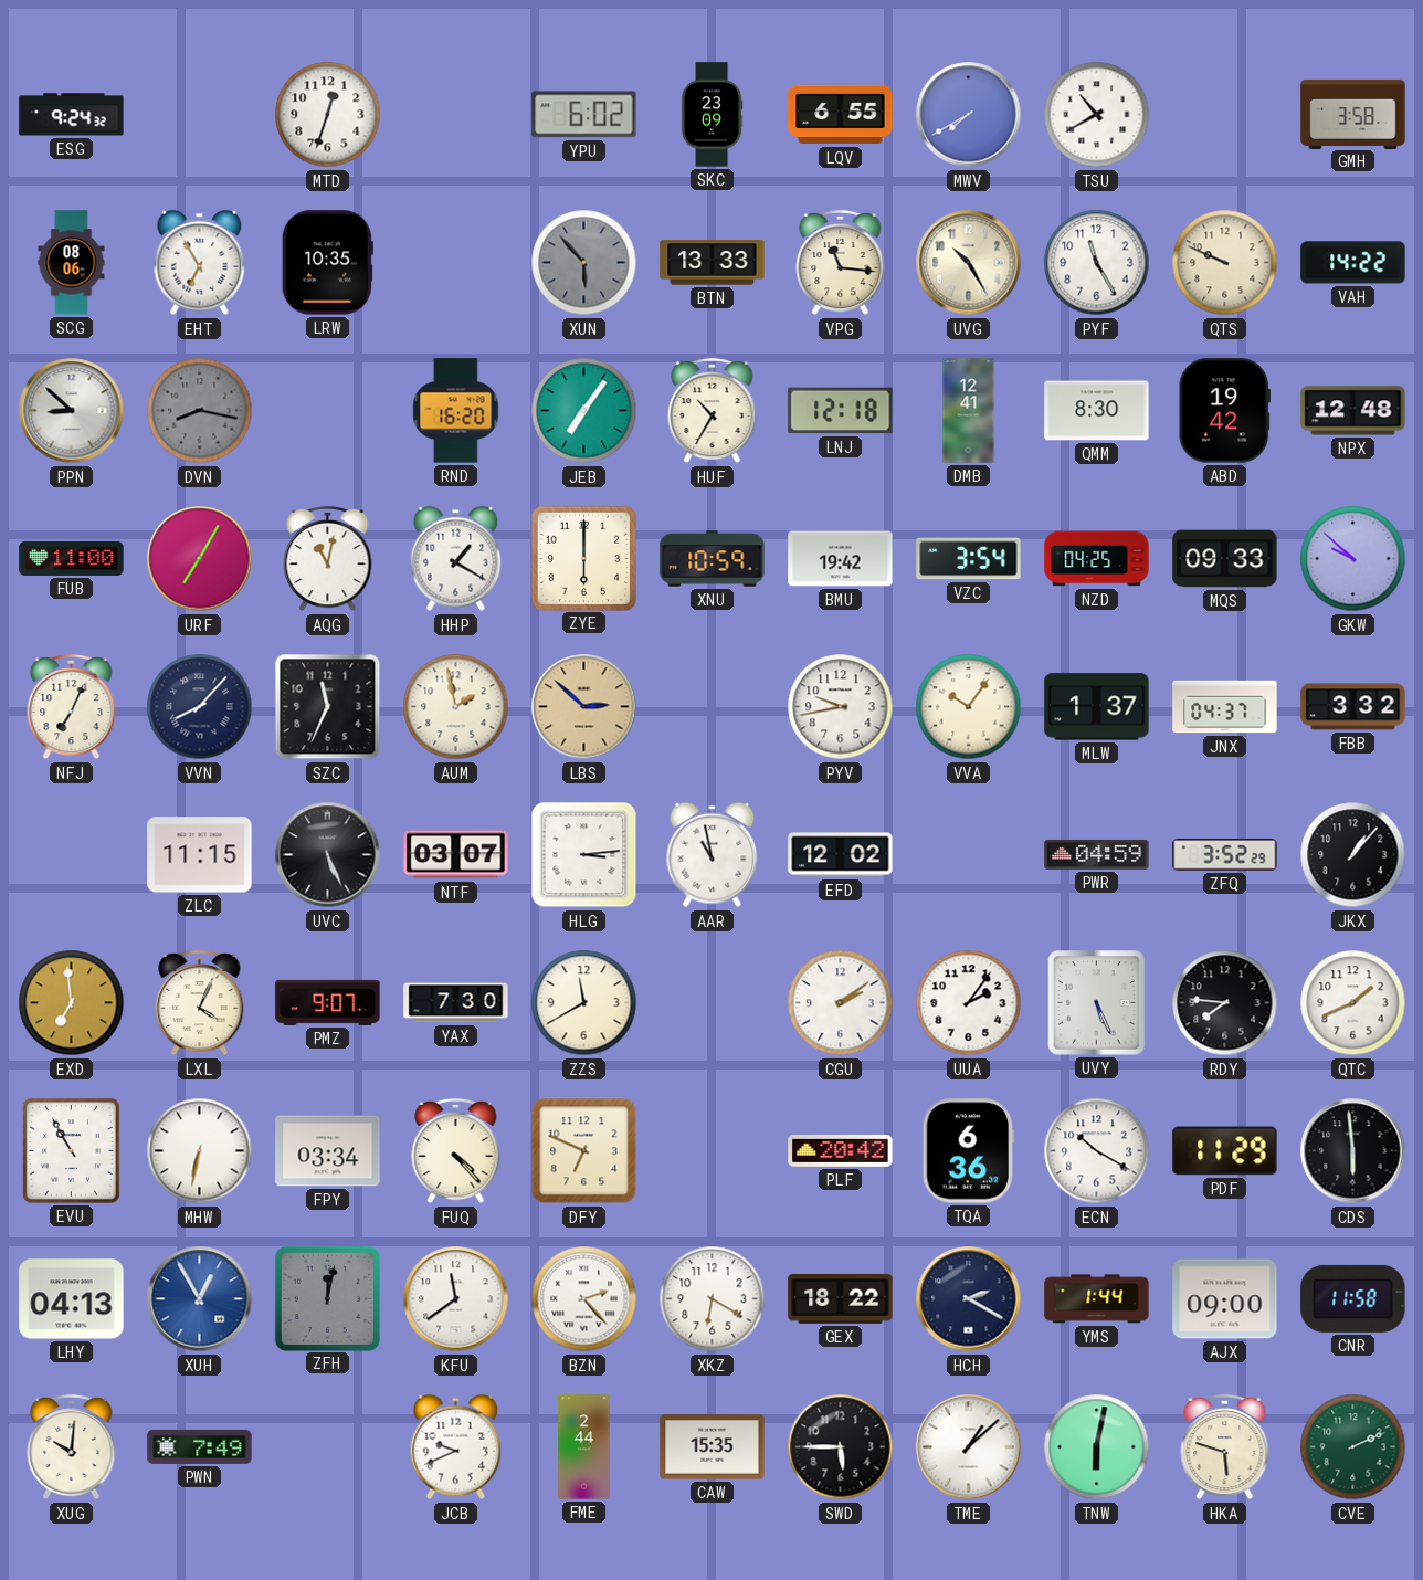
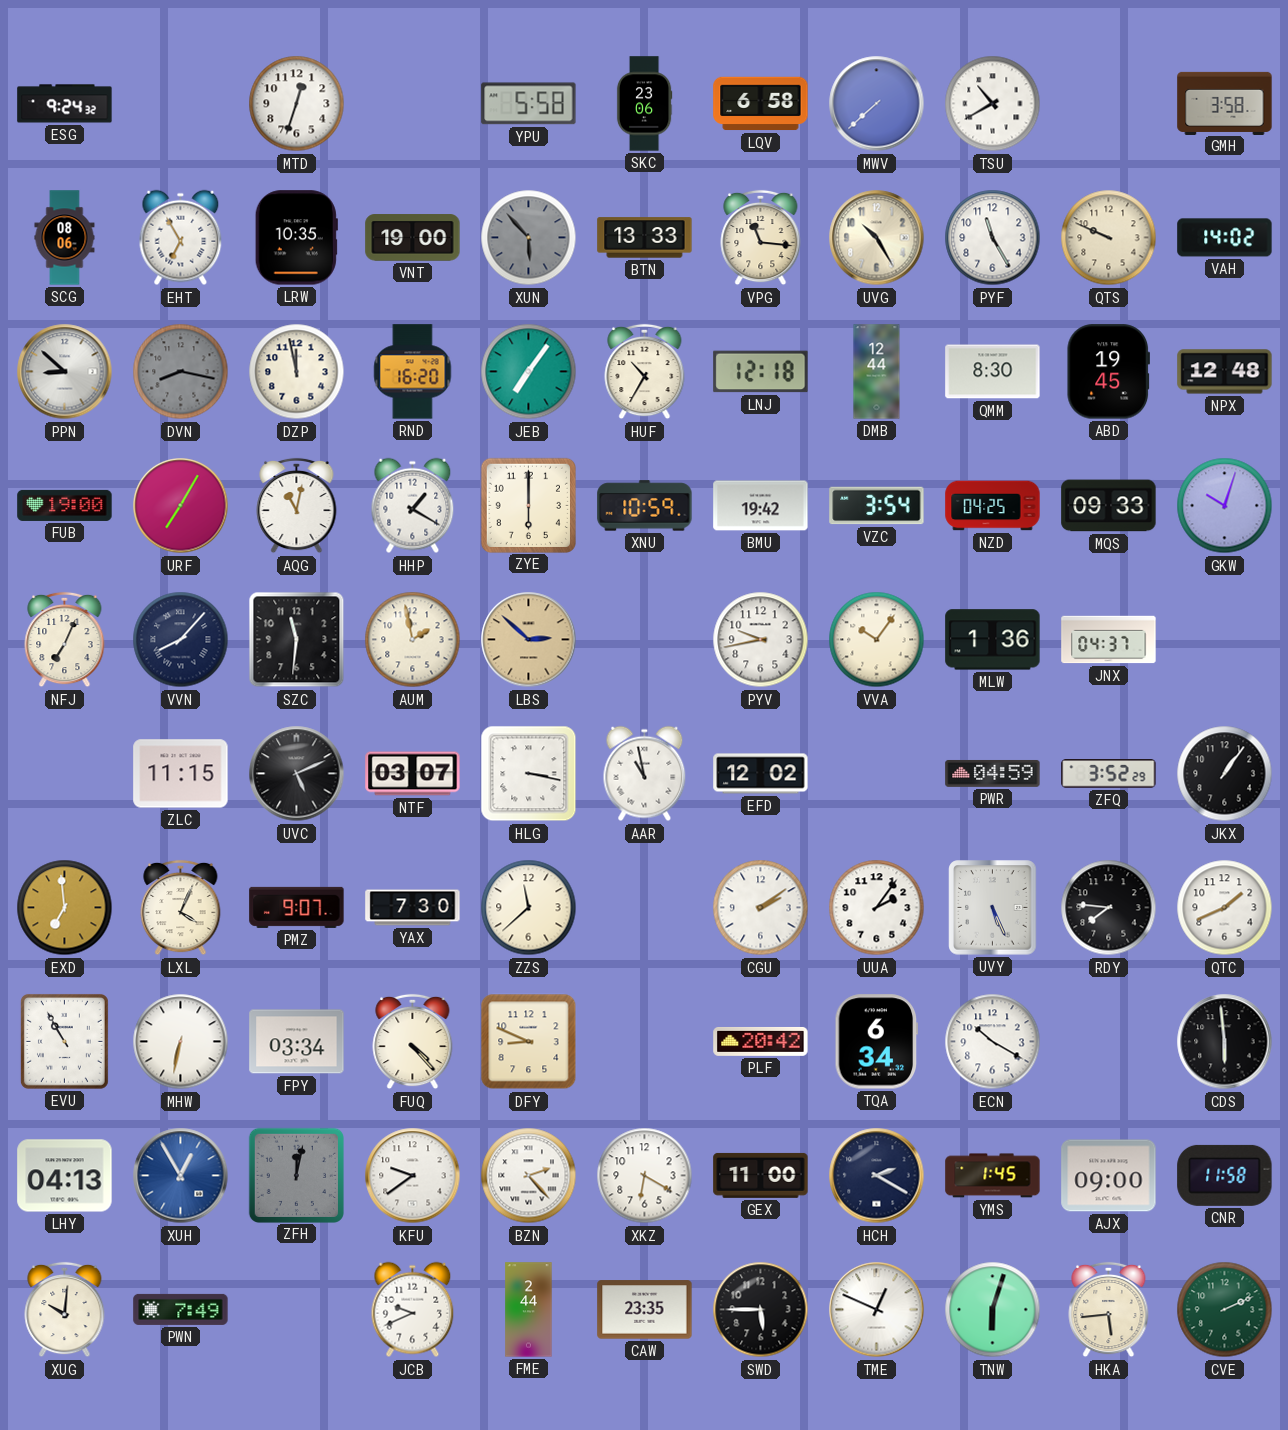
YPU: 6:02 -> 5:58 (529, 104)
SKC: 23:09 -> 23:06 (644, 104)
LQV: 6:55 -> 6:58 (761, 104)
MWV: 7:40 -> 7:38 (877, 104)
VNT: none -> 19:00 (413, 238)
VAH: 14:22 -> 14:02 (1225, 238)
DZP: none -> 11:58 (297, 372)
DMB: 12:41 -> 12:44 (877, 372)
ABD: 19:42 -> 19:45 (1108, 372)
FUB: 11:00 -> 19:00 (65, 505)
GKW: 9:52 -> 10:03 (1225, 506)
SZC: 11:34 -> 11:31 (297, 640)
MLW: 1:37 -> 1:36 (993, 640)
FBB: 3:32 -> none (1353, 707)
UVC: 5:26 -> 5:11 (297, 774)
HLG: 3:14 -> 3:17 (529, 774)
JKX: 1:07 -> 1:06 (1225, 774)
ZZS: 11:40 -> 11:38 (529, 908)
DFY: 6:49 -> 8:49 (529, 1042)
TQA: 6:36 -> 6:34 (877, 1042)
PDF: 11:29 -> none (1225, 1151)
KFU: 11:39 -> 9:39 (413, 1176)
GEX: 18:22 -> 11:00 (761, 1175)
YMS: 1:44 -> 1:45 (993, 1176)
CAW: 15:35 -> 23:35 (645, 1310)
TME: 1:08 -> 12:49 (877, 1310)
TNW: 6:02 -> 6:03 (993, 1310)
HKA: 5:48 -> 5:44 (1109, 1310)
